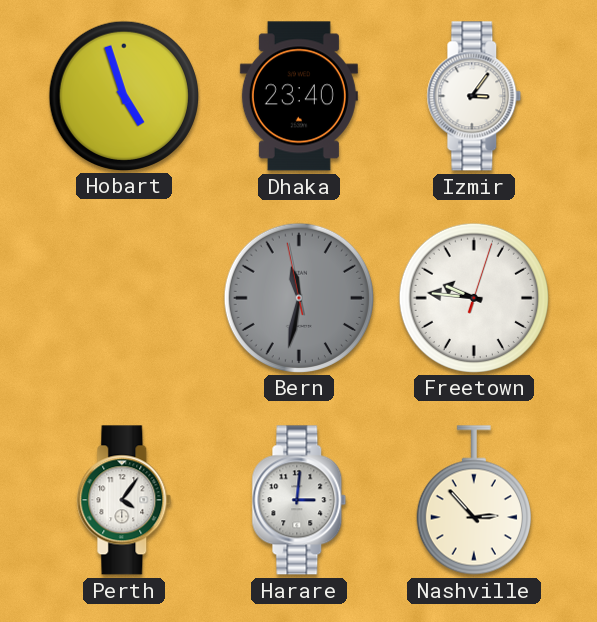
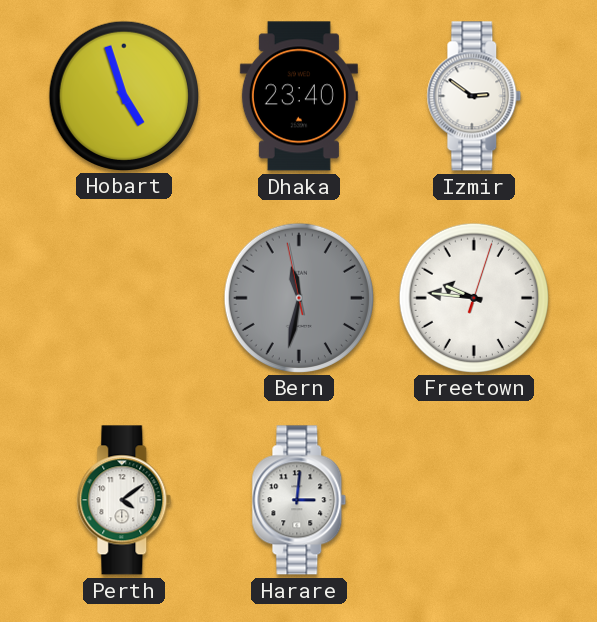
Izmir: 3:06 -> 2:51 (474, 96)
Perth: 4:06 -> 4:09 (124, 500)
Nashville: 2:53 -> none (474, 500)
